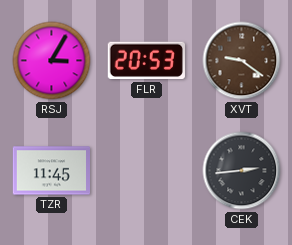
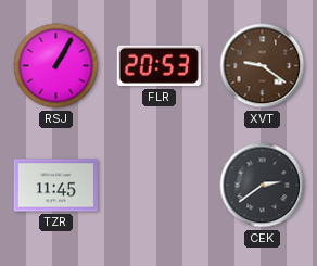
RSJ: 3:05 -> 1:05 (56, 66)
CEK: 2:44 -> 2:39 (263, 186)
